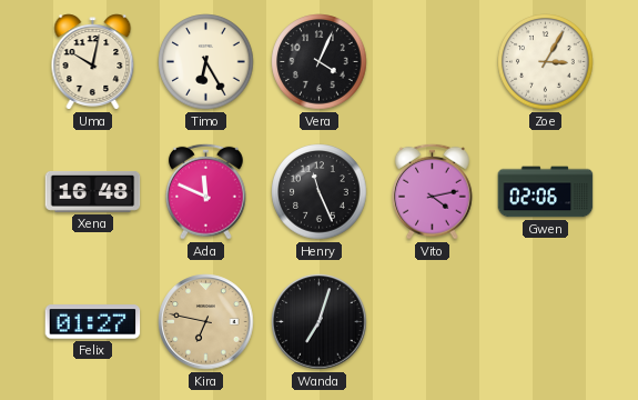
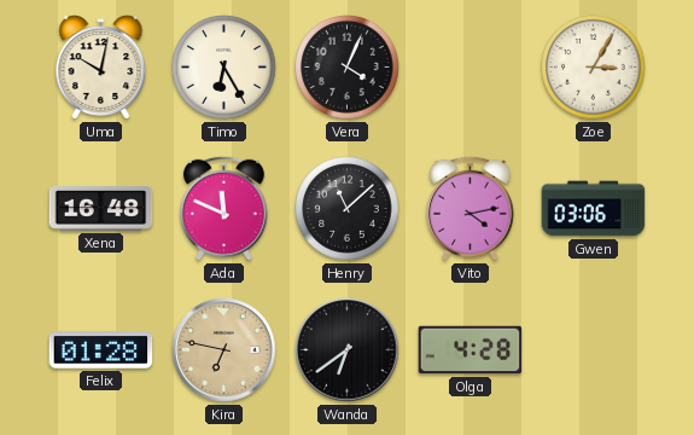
Henry: 11:26 -> 11:08 (348, 209)
Gwen: 02:06 -> 03:06 (594, 209)
Felix: 01:27 -> 01:28 (101, 350)
Wanda: 7:03 -> 6:39 (348, 350)
Olga: none -> 4:28 (471, 350)
